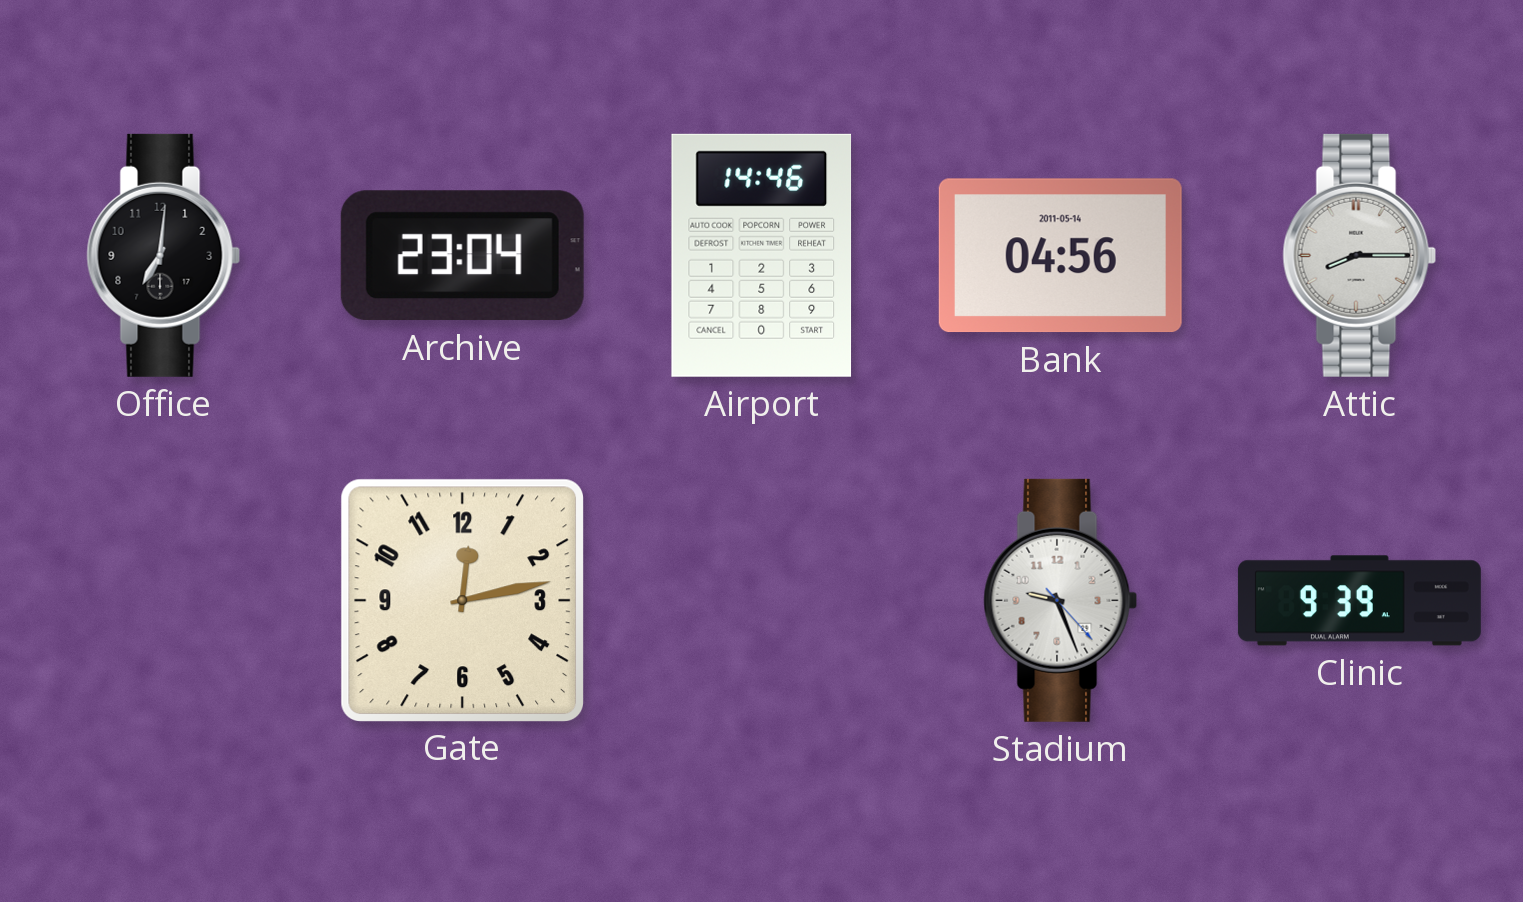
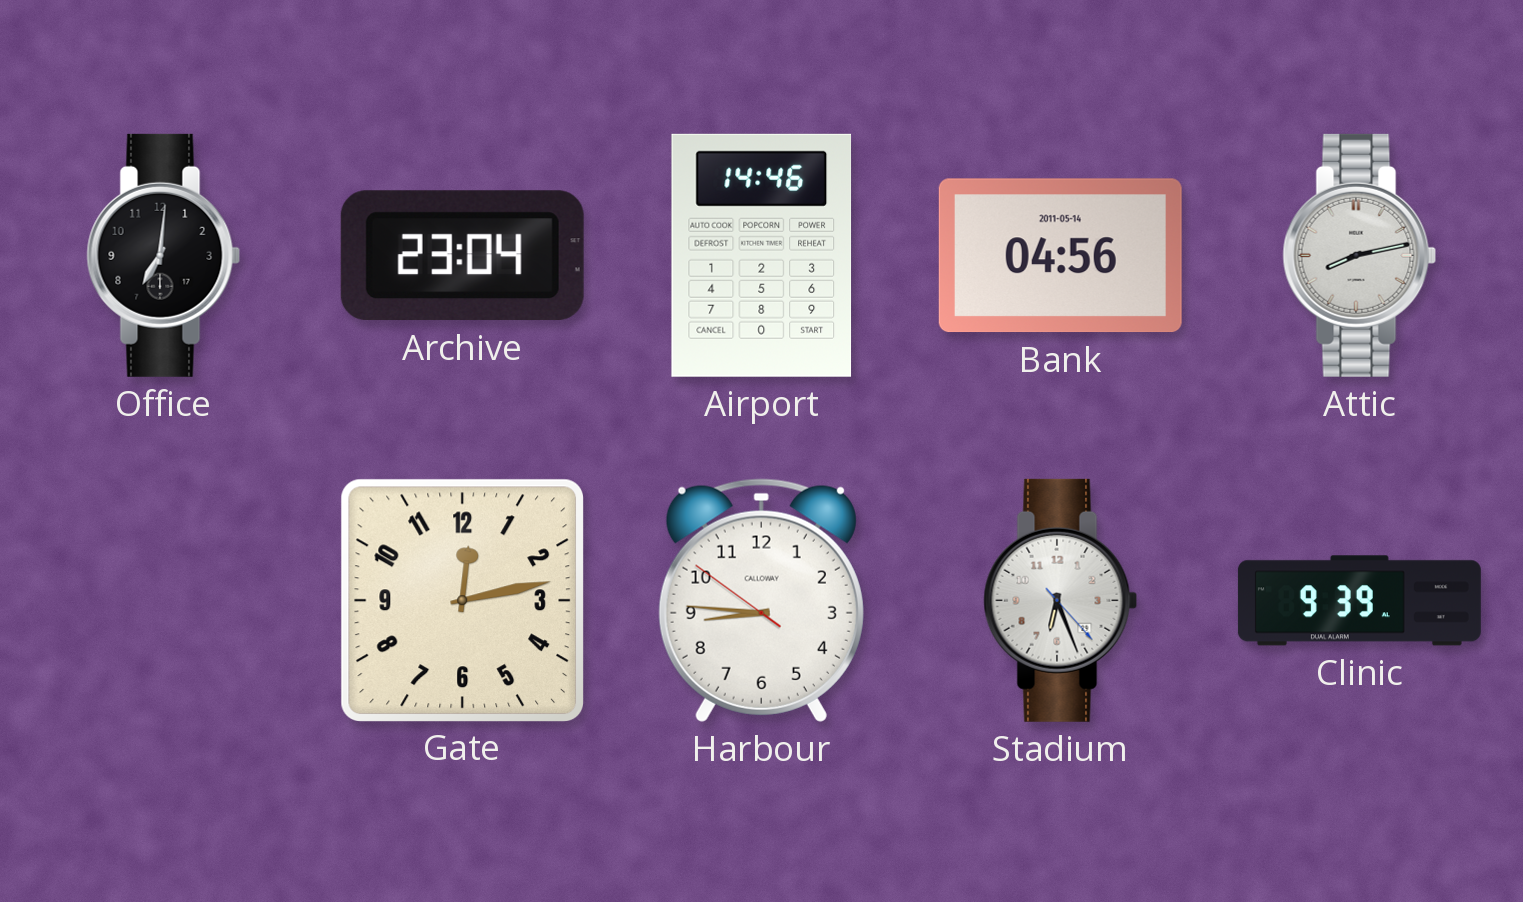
Attic: 8:15 -> 8:13 (1360, 255)
Harbour: none -> 8:45 (761, 600)
Stadium: 9:26 -> 6:26 (1061, 600)
